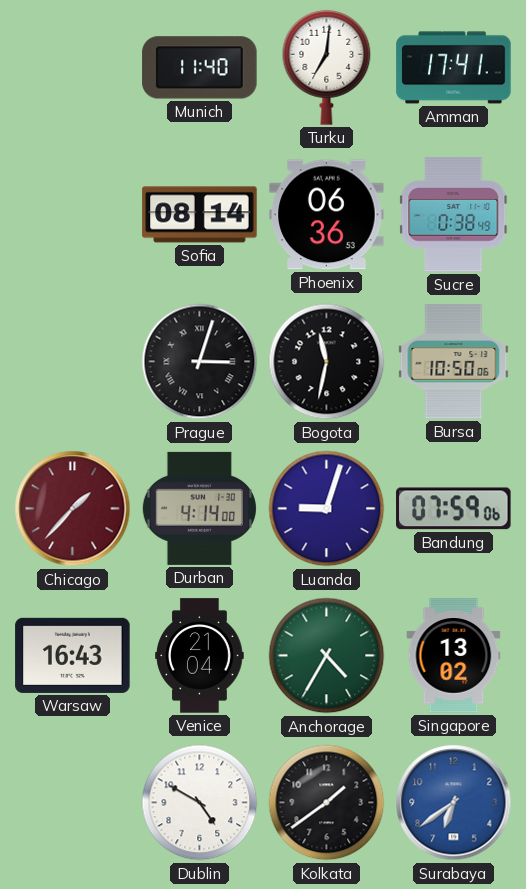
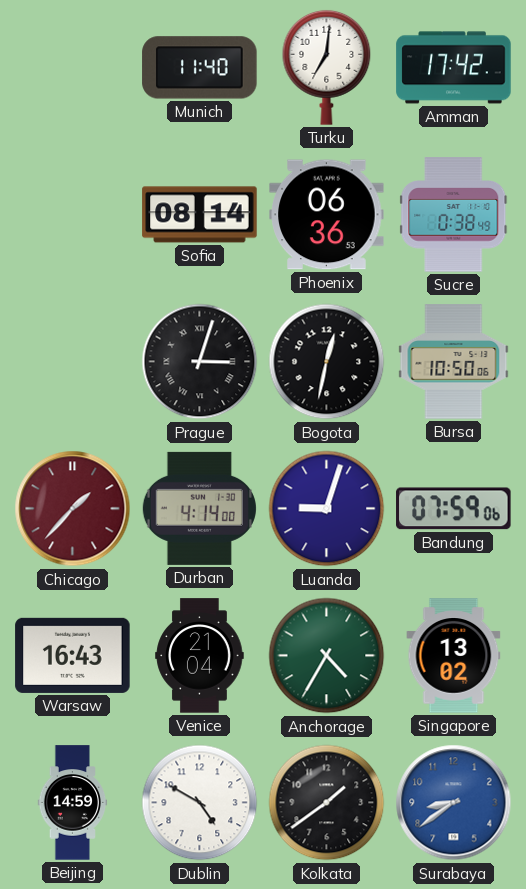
Amman: 17:41 -> 17:42 (454, 68)
Bogota: 11:32 -> 12:32 (327, 362)
Beijing: none -> 14:59 (73, 803)
Surabaya: 6:39 -> 8:39 (454, 803)
